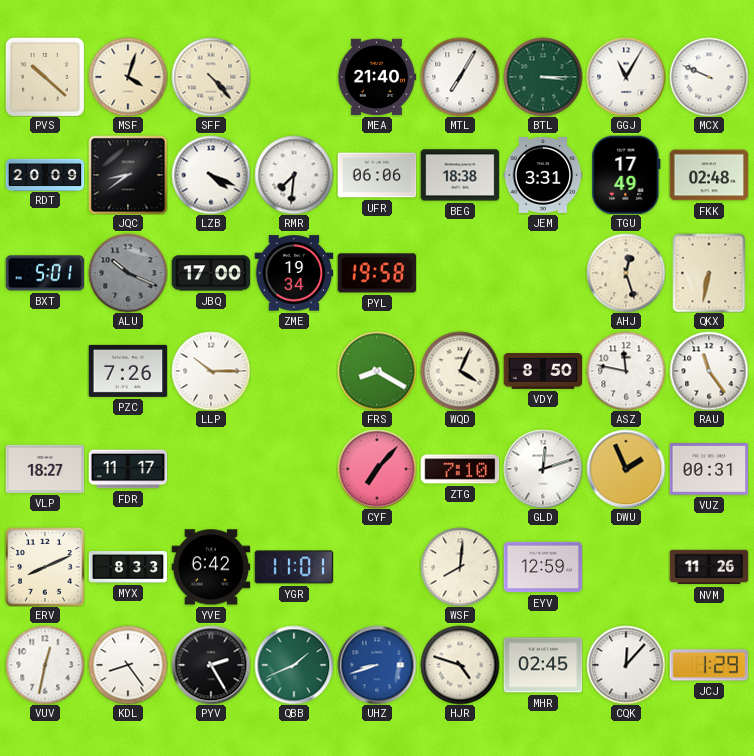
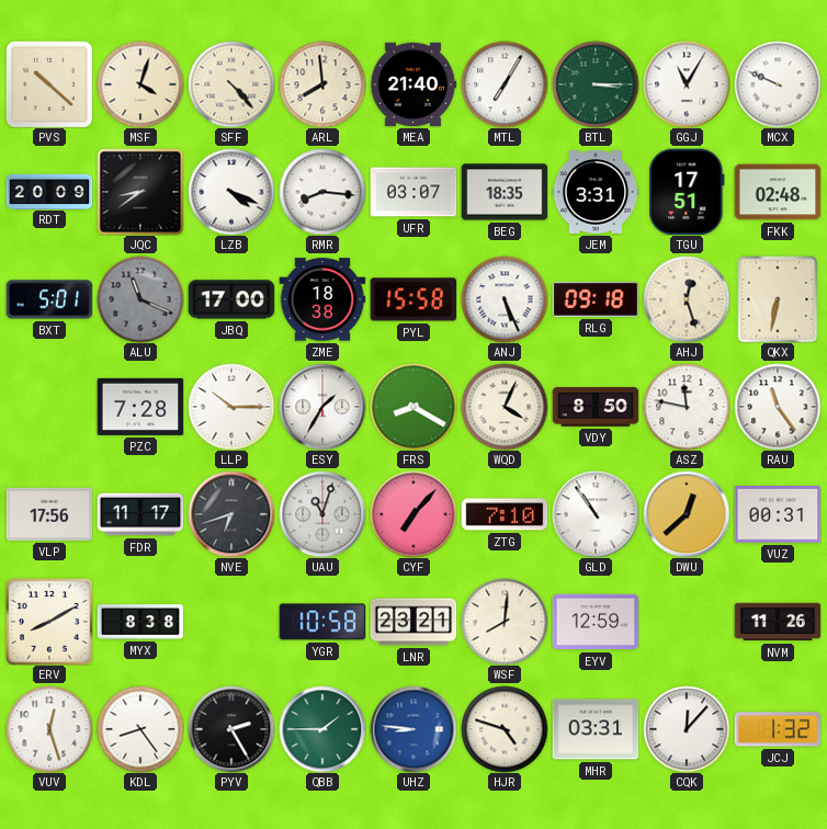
ARL: none -> 7:59 (322, 84)
RMR: 7:31 -> 8:16 (322, 192)
UFR: 06:06 -> 03:07 (413, 192)
BEG: 18:38 -> 18:35 (505, 192)
TGU: 17:49 -> 17:51 (687, 192)
ALU: 10:19 -> 11:19 (140, 299)
ZME: 19:34 -> 18:38 (322, 299)
PYL: 19:58 -> 15:58 (413, 299)
ANJ: none -> 5:26 (505, 299)
RLG: none -> 09:18 (596, 299)
PZC: 7:26 -> 7:28 (140, 407)
ESY: none -> 1:35 (322, 407)
VLP: 18:27 -> 17:56 (49, 514)
NVE: none -> 6:42 (231, 514)
UAU: none -> 11:03 (322, 514)
GLD: 12:12 -> 10:54 (596, 514)
DWU: 1:56 -> 12:38 (687, 514)
ERV: 8:11 -> 8:10 (49, 622)
MYX: 8:33 -> 8:38 (140, 622)
YVE: 6:42 -> none (211, 567)
YGR: 11:01 -> 10:58 (322, 622)
LNR: none -> 23:21 (413, 622)
VUV: 12:32 -> 12:27 (49, 729)
QBB: 1:41 -> 1:45 (322, 729)
UHZ: 8:42 -> 8:46 (413, 729)
MHR: 02:45 -> 03:31 (596, 729)
JCJ: 1:29 -> 1:32 (778, 729)
